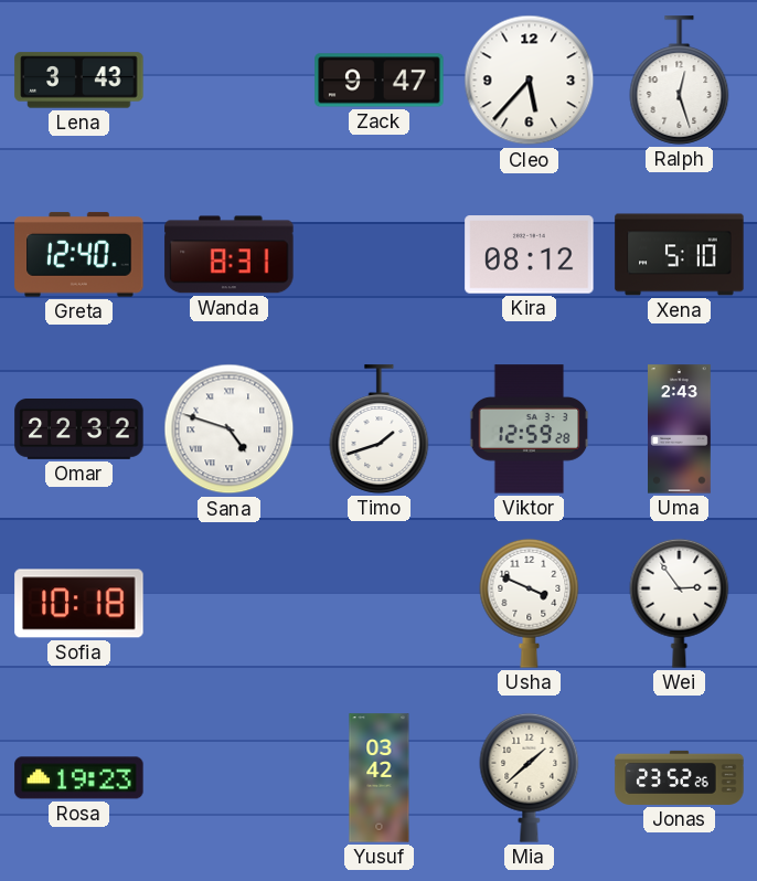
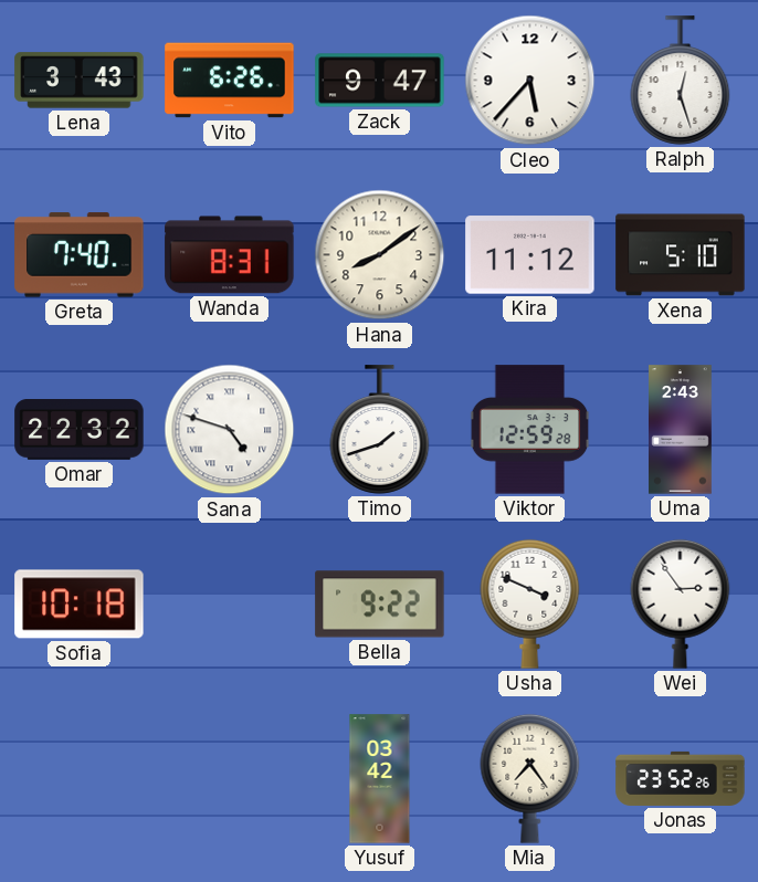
Vito: none -> 6:26 (230, 81)
Greta: 12:40 -> 7:40 (80, 255)
Hana: none -> 8:09 (380, 255)
Kira: 08:12 -> 11:12 (530, 255)
Bella: none -> 9:22 (380, 605)
Rosa: 19:23 -> none (79, 778)
Mia: 1:38 -> 7:24 (530, 778)
